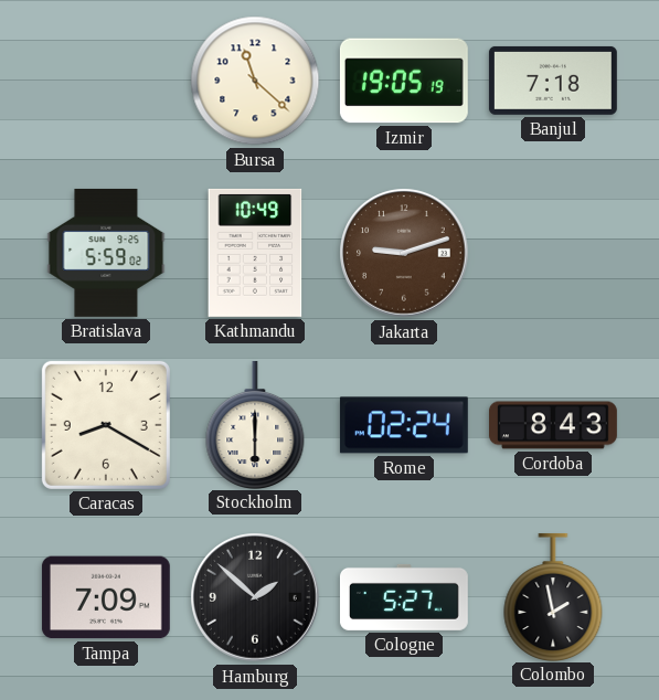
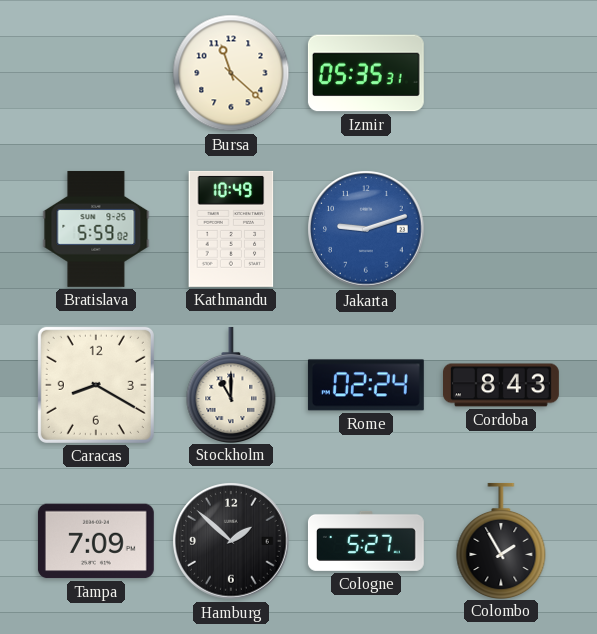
Izmir: 19:05 -> 05:35 (366, 73)
Banjul: 7:18 -> none (553, 81)
Jakarta dial: brown -> blue (366, 229)
Stockholm: 6:00 -> 11:00 (231, 384)
Colombo: 1:58 -> 1:55 (501, 540)
